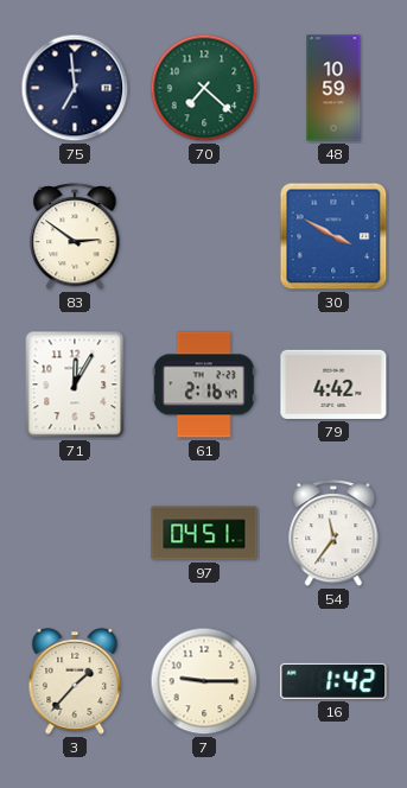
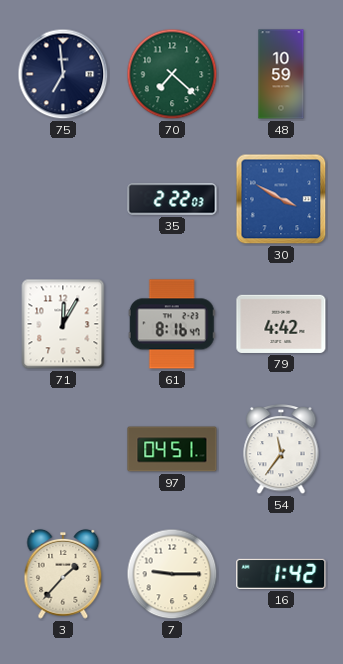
83: 2:51 -> none (75, 237)
35: none -> 2:22 (172, 199)
61: 2:16 -> 8:16 (172, 324)
